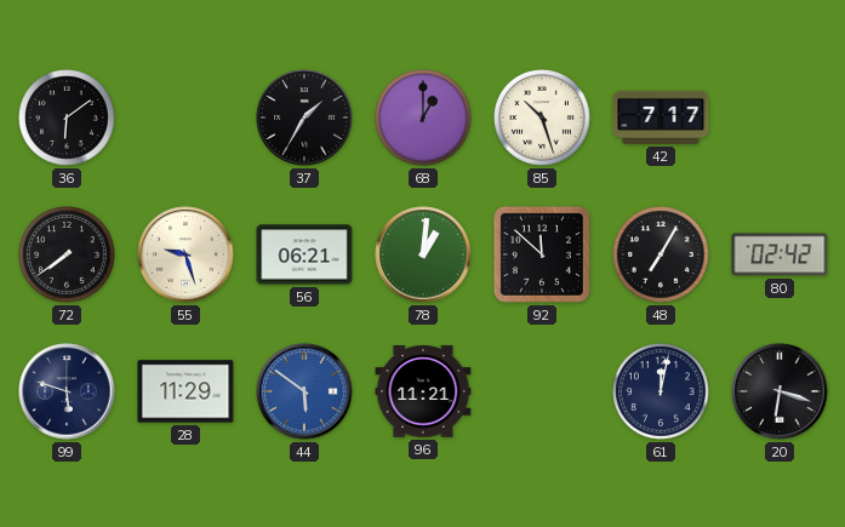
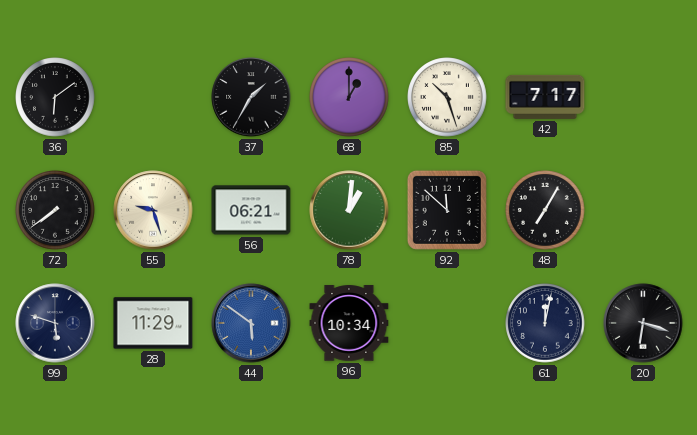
80: 02:42 -> none (780, 254)
96: 11:21 -> 10:34 (349, 323)
